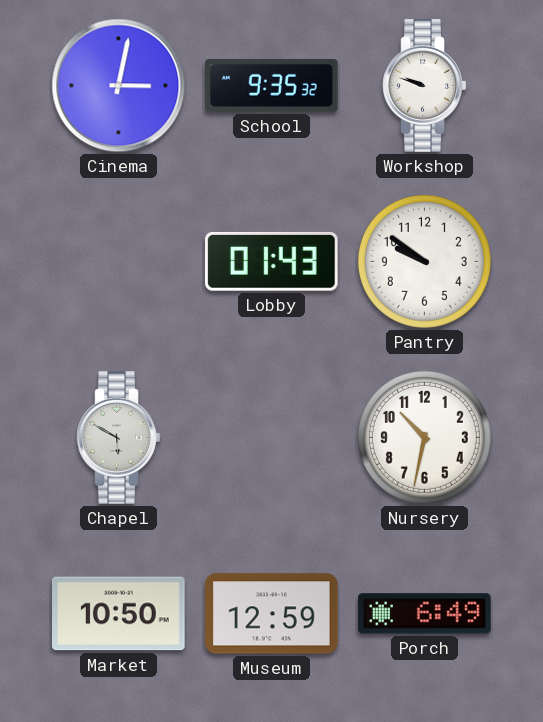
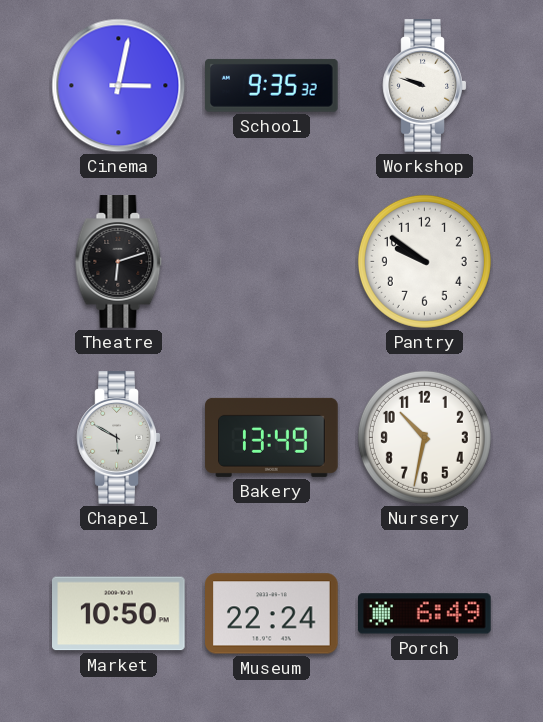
Theatre: none -> 6:12 (119, 262)
Lobby: 01:43 -> none (272, 261)
Bakery: none -> 13:49 (272, 437)
Museum: 12:59 -> 22:24 (272, 614)
